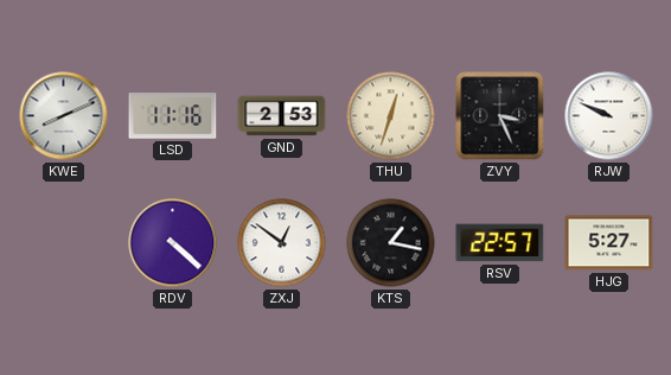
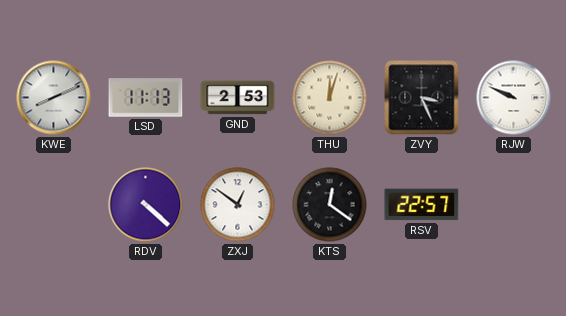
LSD: 11:16 -> 11:13 (146, 98)
THU: 12:33 -> 12:03 (330, 98)
KTS: 1:17 -> 12:21 (330, 205)
HJG: 5:27 -> none (609, 243)
